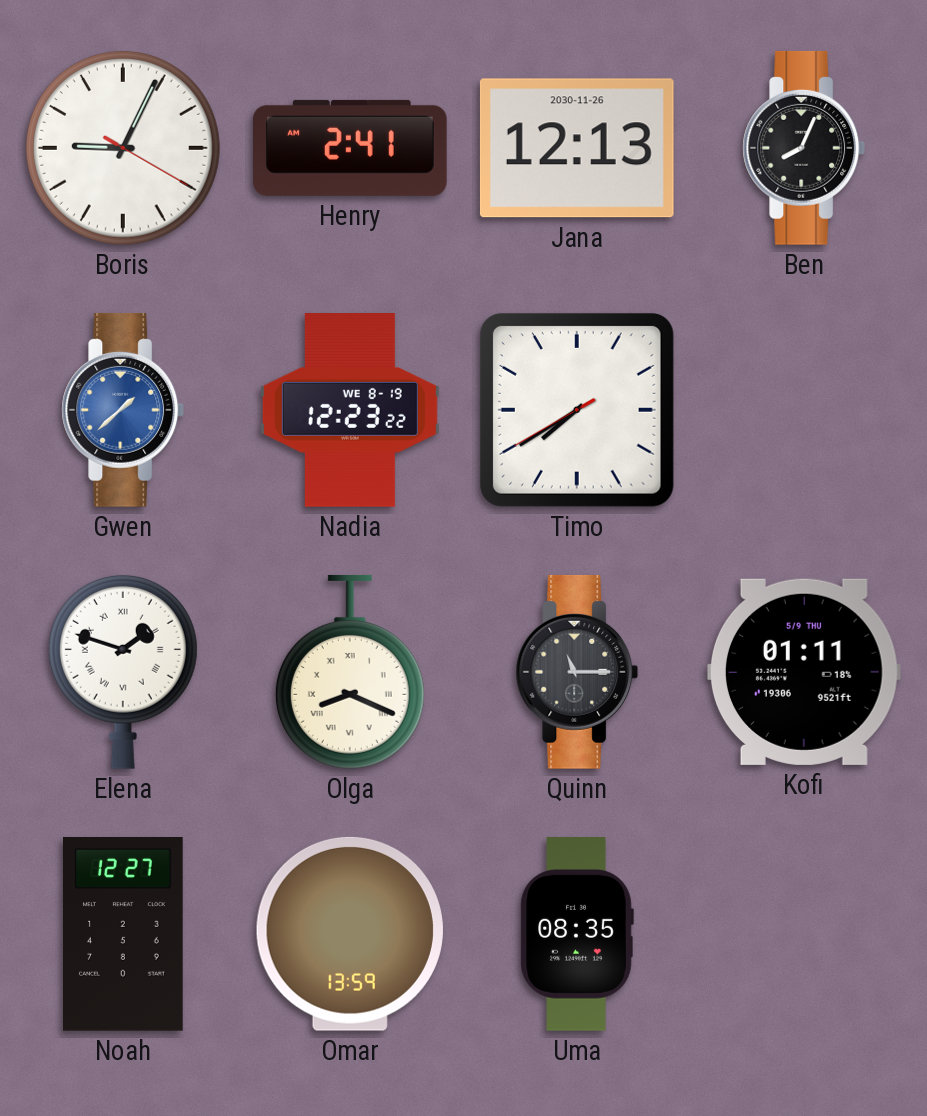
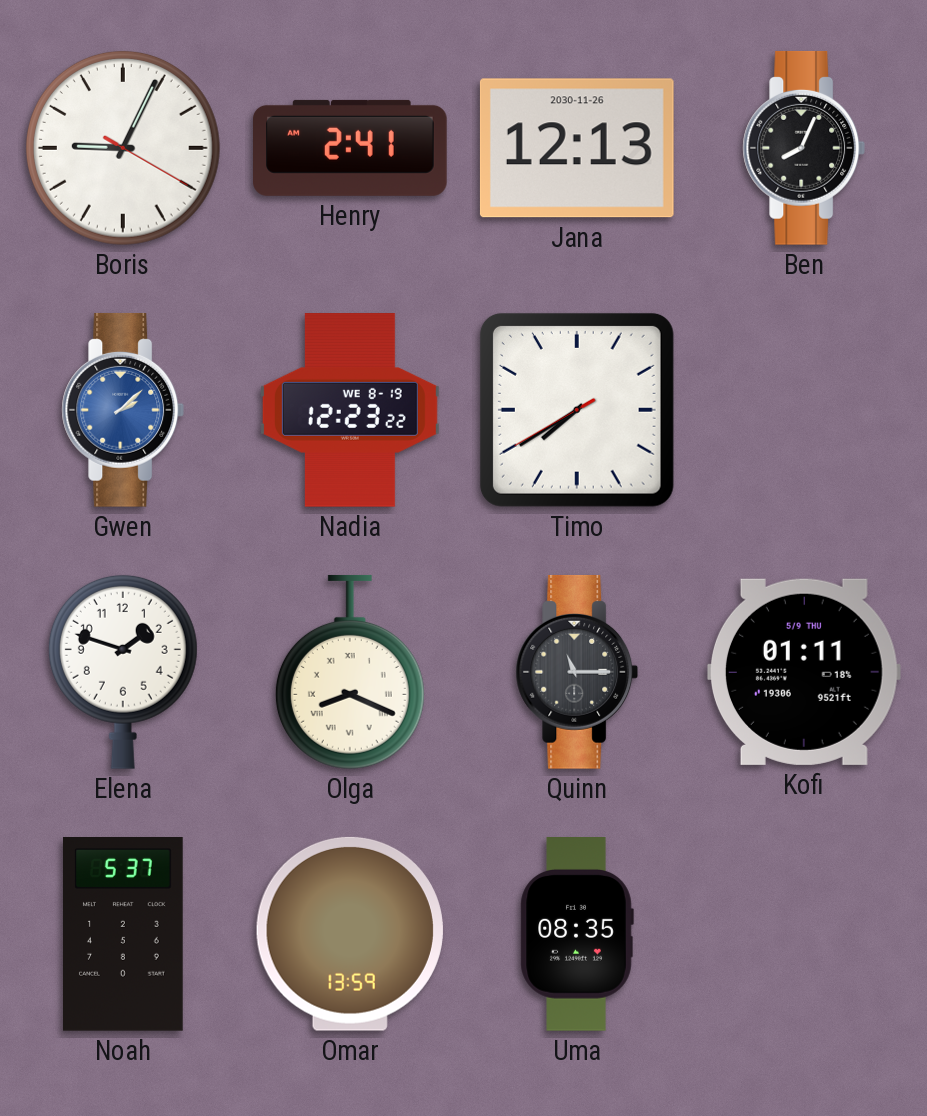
Gwen: 1:38 -> 2:08 (123, 410)
Elena numerals: Roman -> Arabic (123, 672)
Noah: 12:27 -> 5:37 (124, 935)
